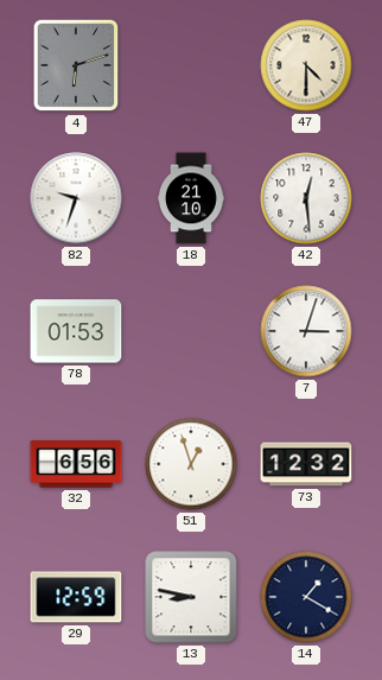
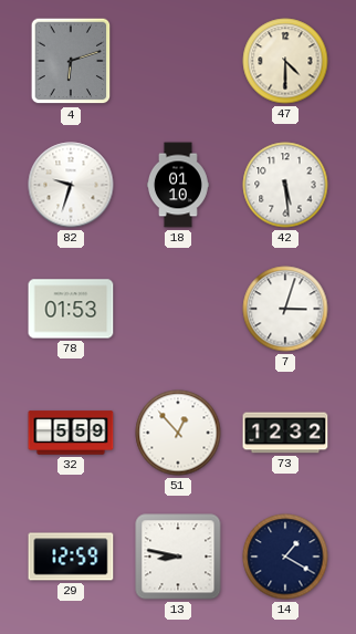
18: 21:10 -> 01:10 (178, 185)
42: 12:29 -> 5:29 (285, 185)
32: 6:56 -> 5:59 (71, 433)
51: 12:57 -> 12:53 (178, 433)
